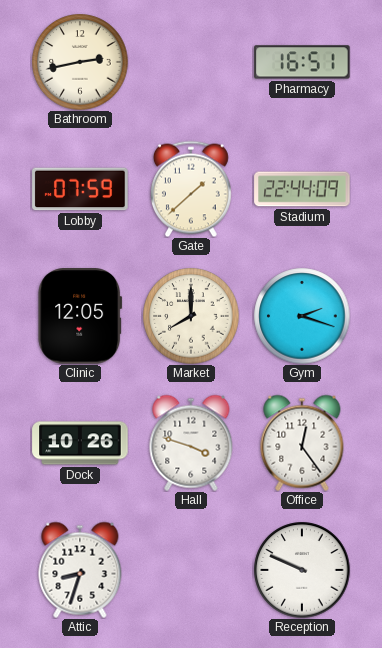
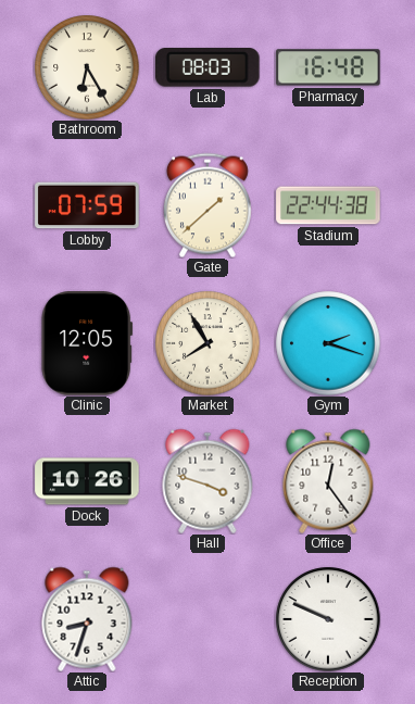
Bathroom: 2:43 -> 6:25 (87, 67)
Lab: none -> 08:03 (209, 68)
Pharmacy: 16:51 -> 16:48 (328, 67)
Stadium: 22:44:09 -> 22:44:38 (328, 205)
Market: 8:00 -> 7:55 (207, 343)
